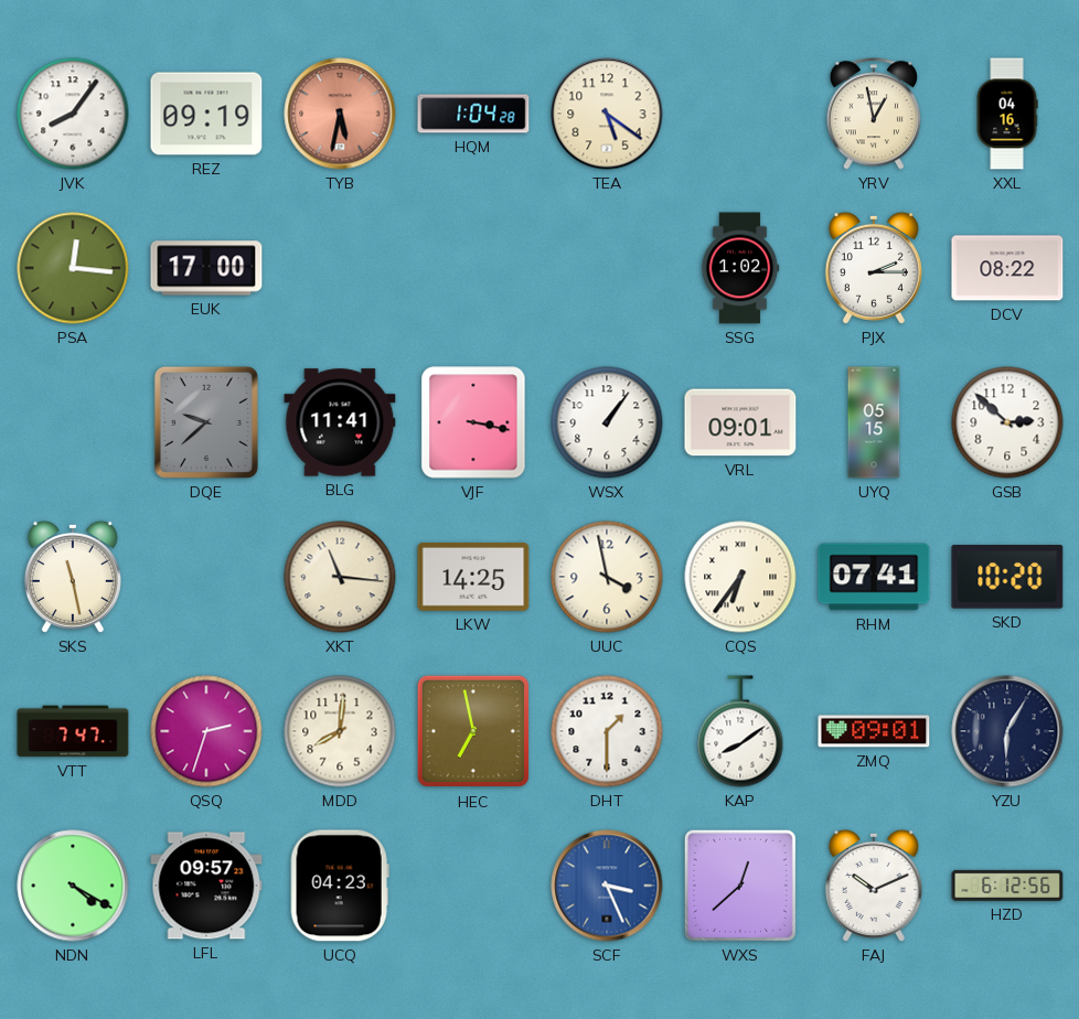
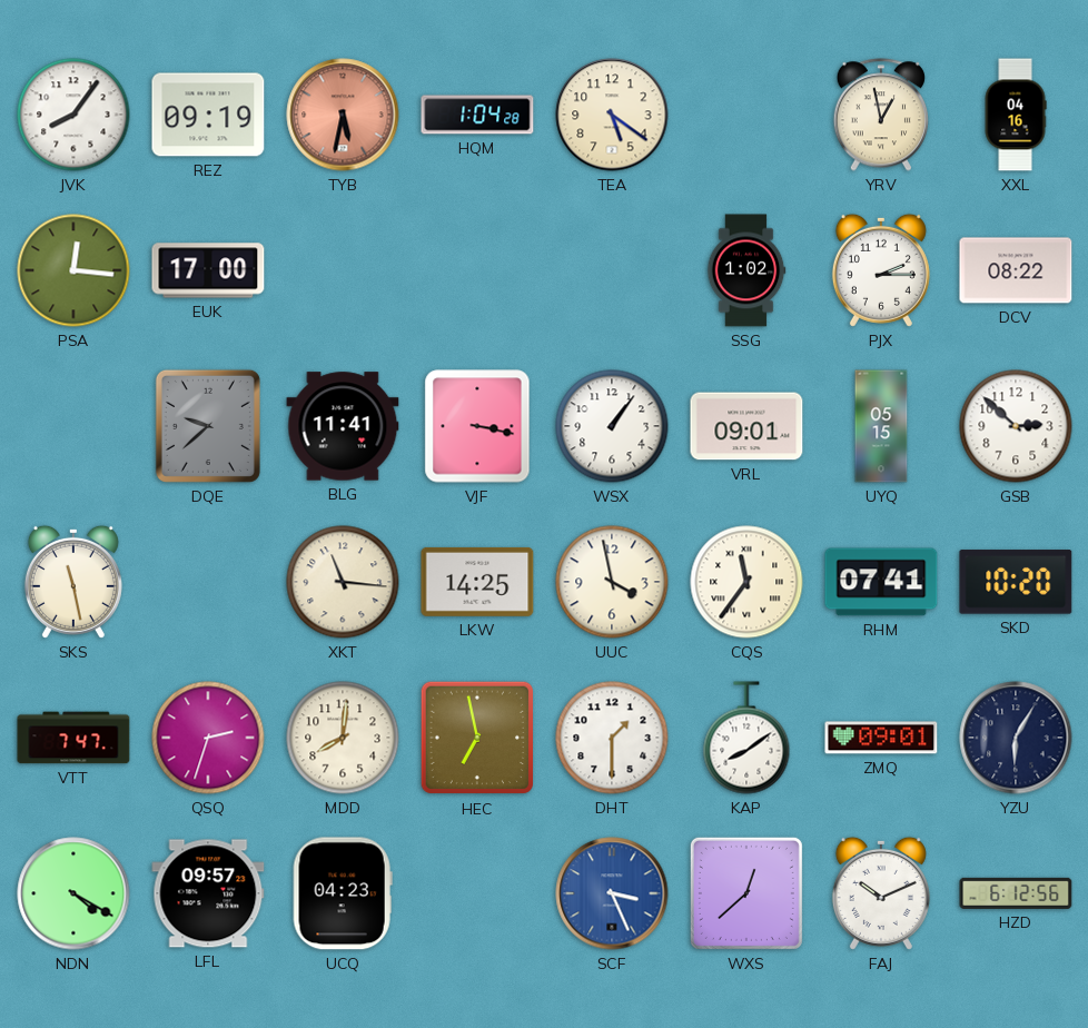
CQS: 6:36 -> 11:36 (746, 582)
